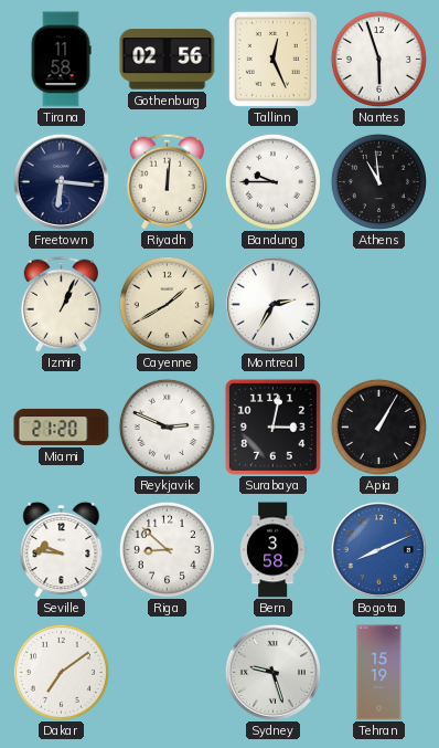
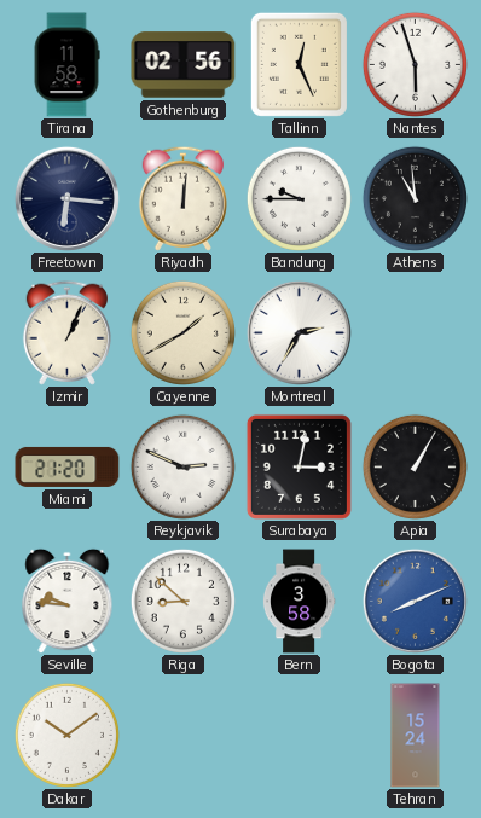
Dakar: 7:09 -> 10:09 (66, 735)
Sydney: 9:27 -> none (272, 672)
Tehran: 15:19 -> 15:24 (416, 736)
